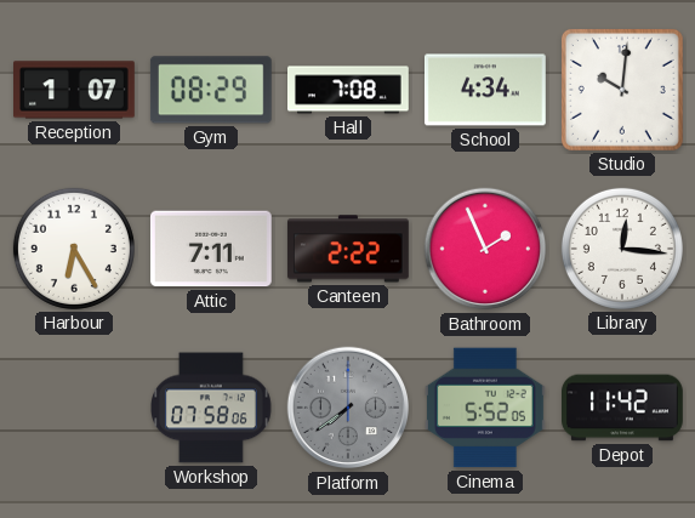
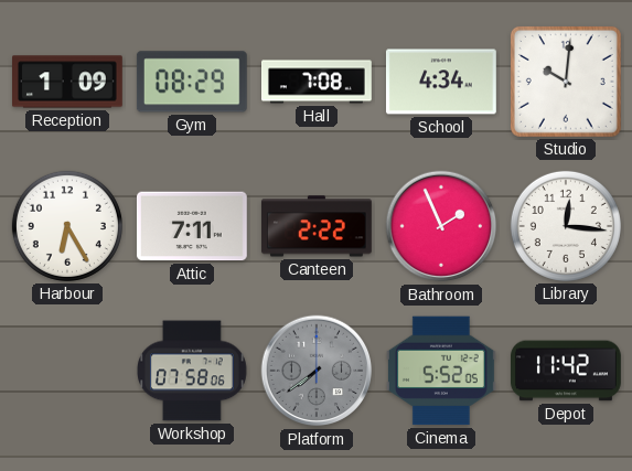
Reception: 1:07 -> 1:09 (68, 82)
